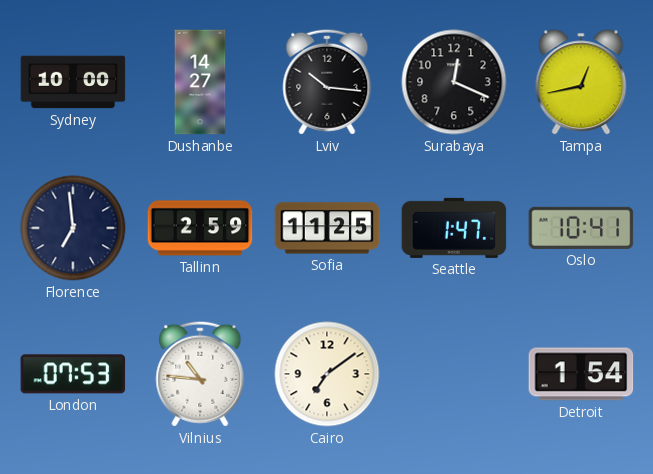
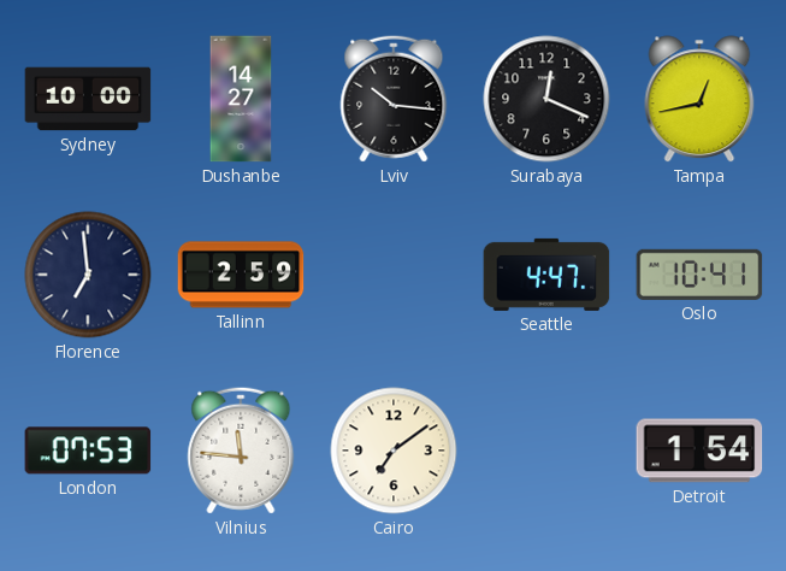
Sofia: 11:25 -> none (327, 228)
Seattle: 1:47 -> 4:47 (546, 275)
Vilnius: 10:46 -> 11:46 (241, 451)
